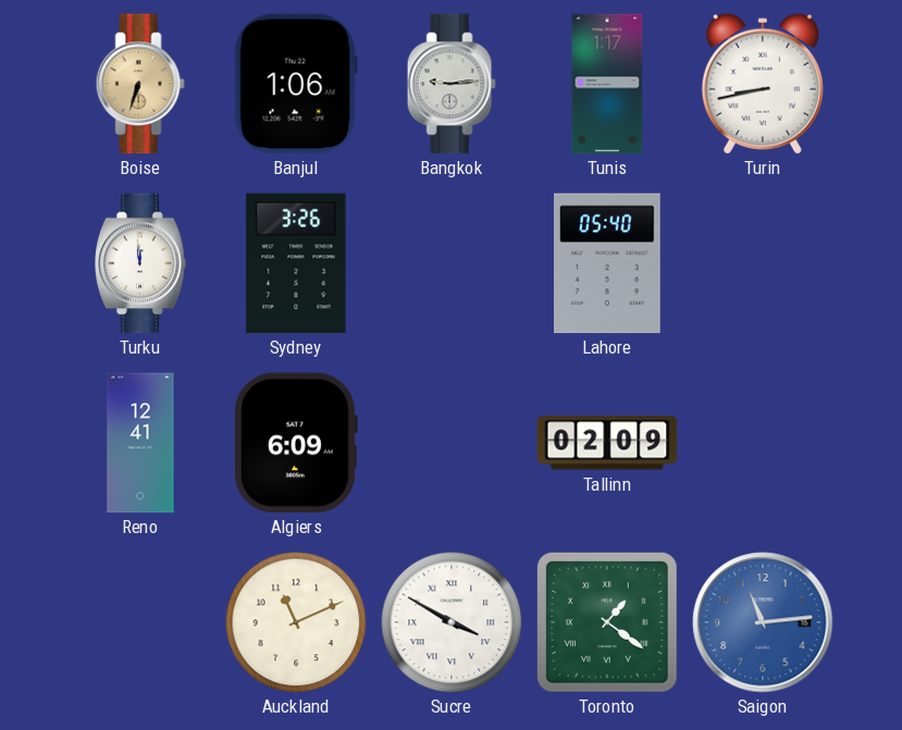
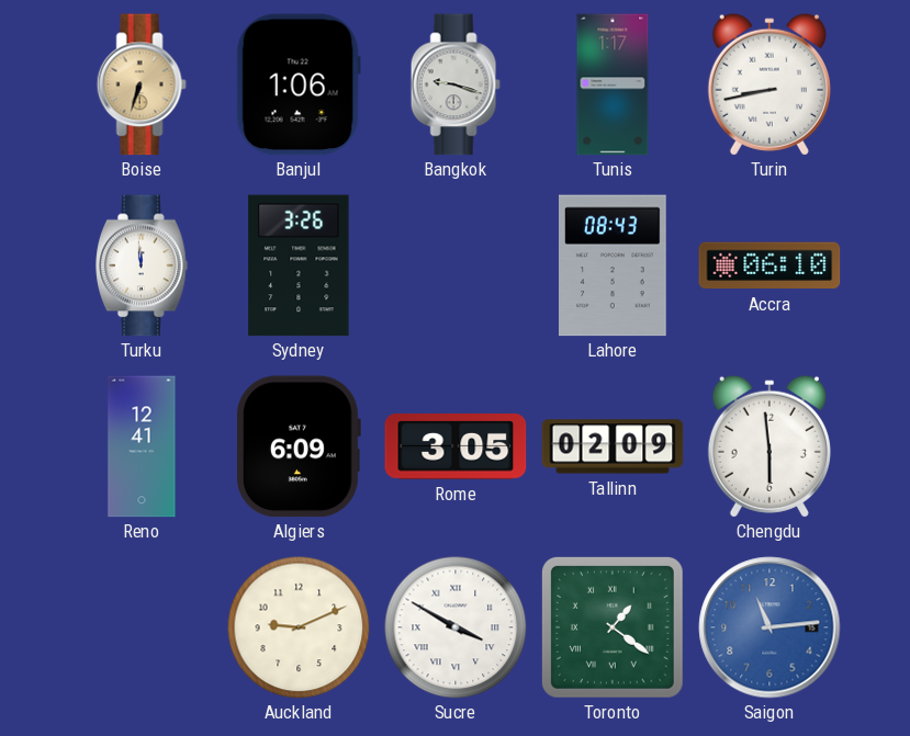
Bangkok: 9:14 -> 9:18 (456, 84)
Lahore: 05:40 -> 08:43 (614, 265)
Accra: none -> 06:10 (769, 265)
Rome: none -> 3:05 (456, 448)
Chengdu: none -> 5:59 (769, 446)
Auckland: 11:11 -> 9:11 (299, 627)
